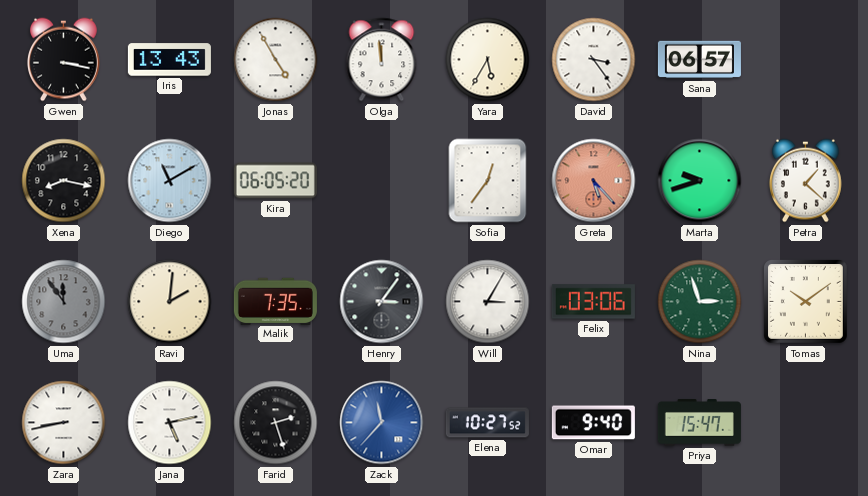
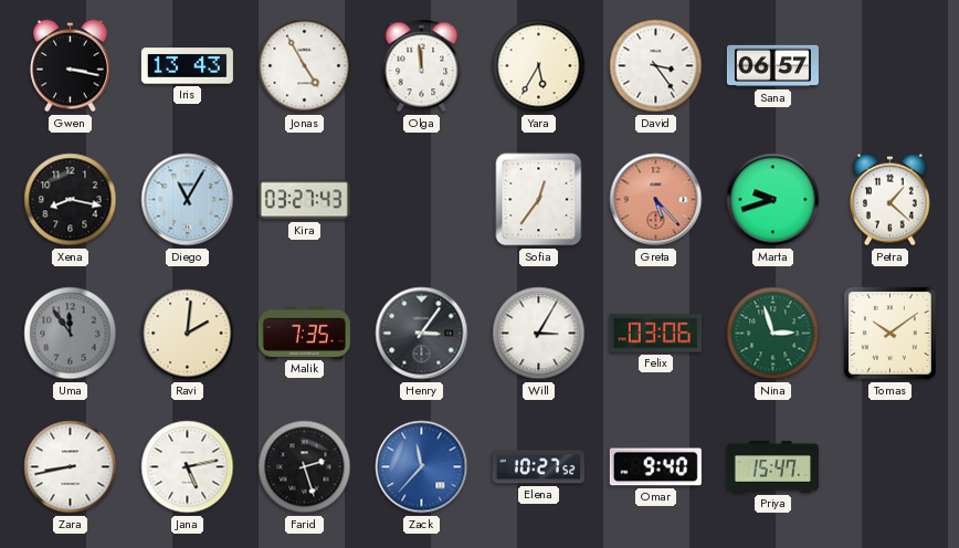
Diego: 11:10 -> 11:05 (188, 200)
Kira: 06:05 -> 03:27 (304, 200)
